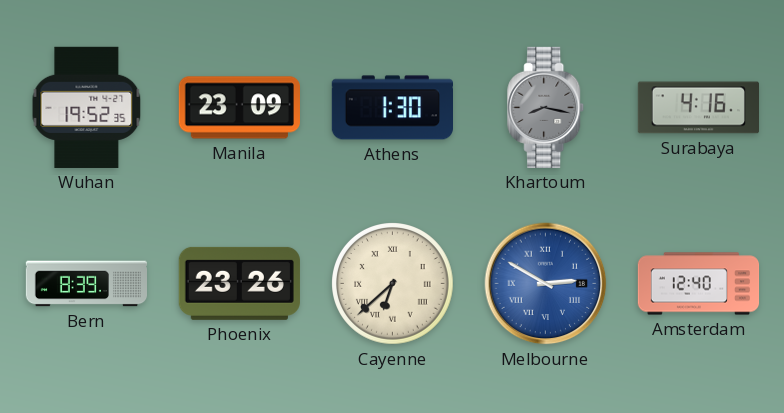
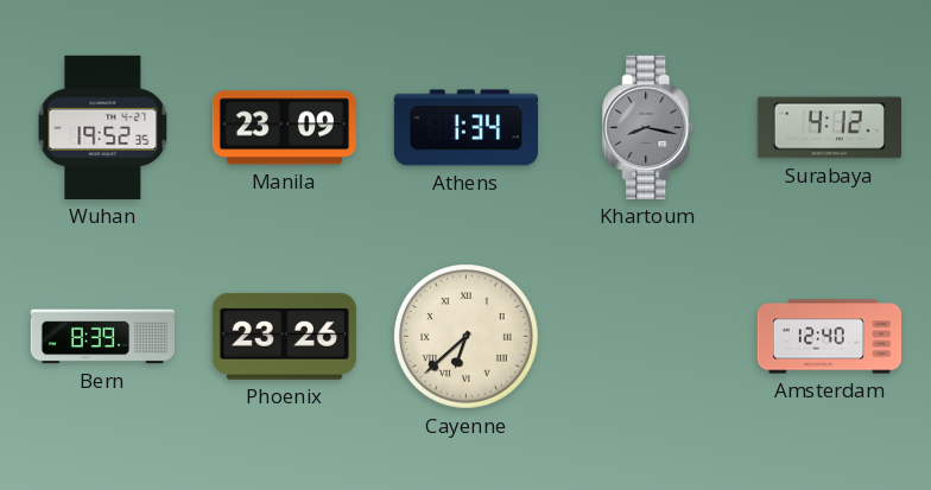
Athens: 1:30 -> 1:34 (465, 128)
Surabaya: 4:16 -> 4:12 (829, 128)
Melbourne: 2:50 -> none (546, 284)
